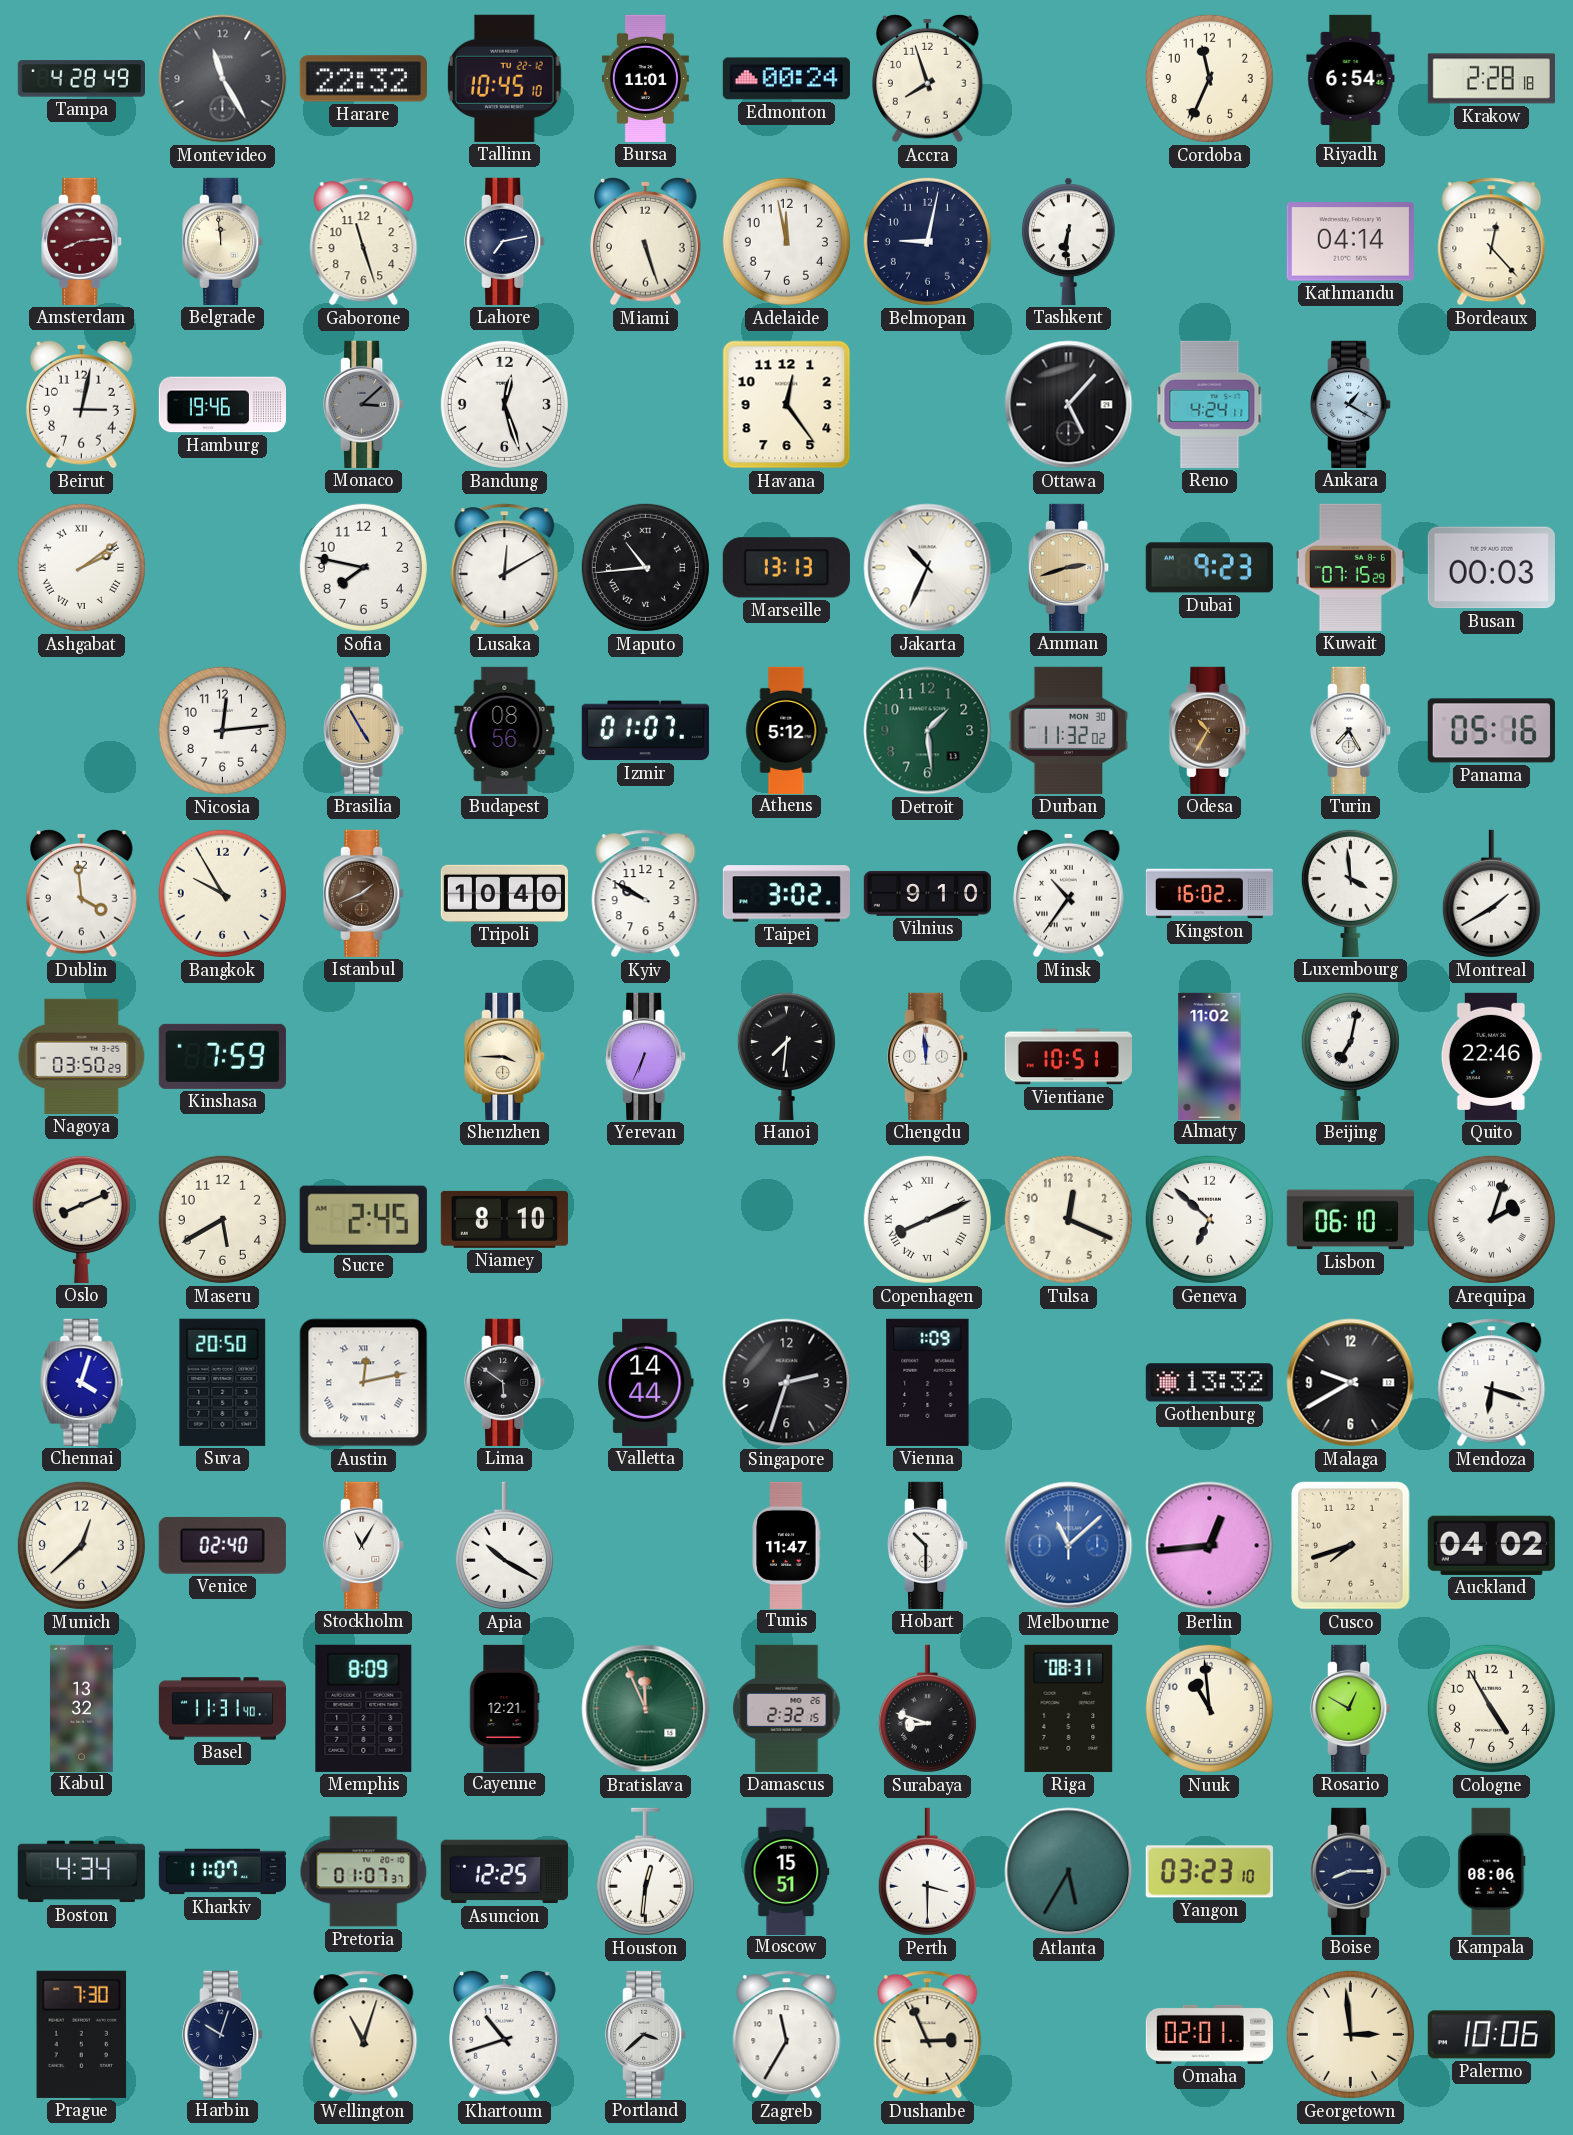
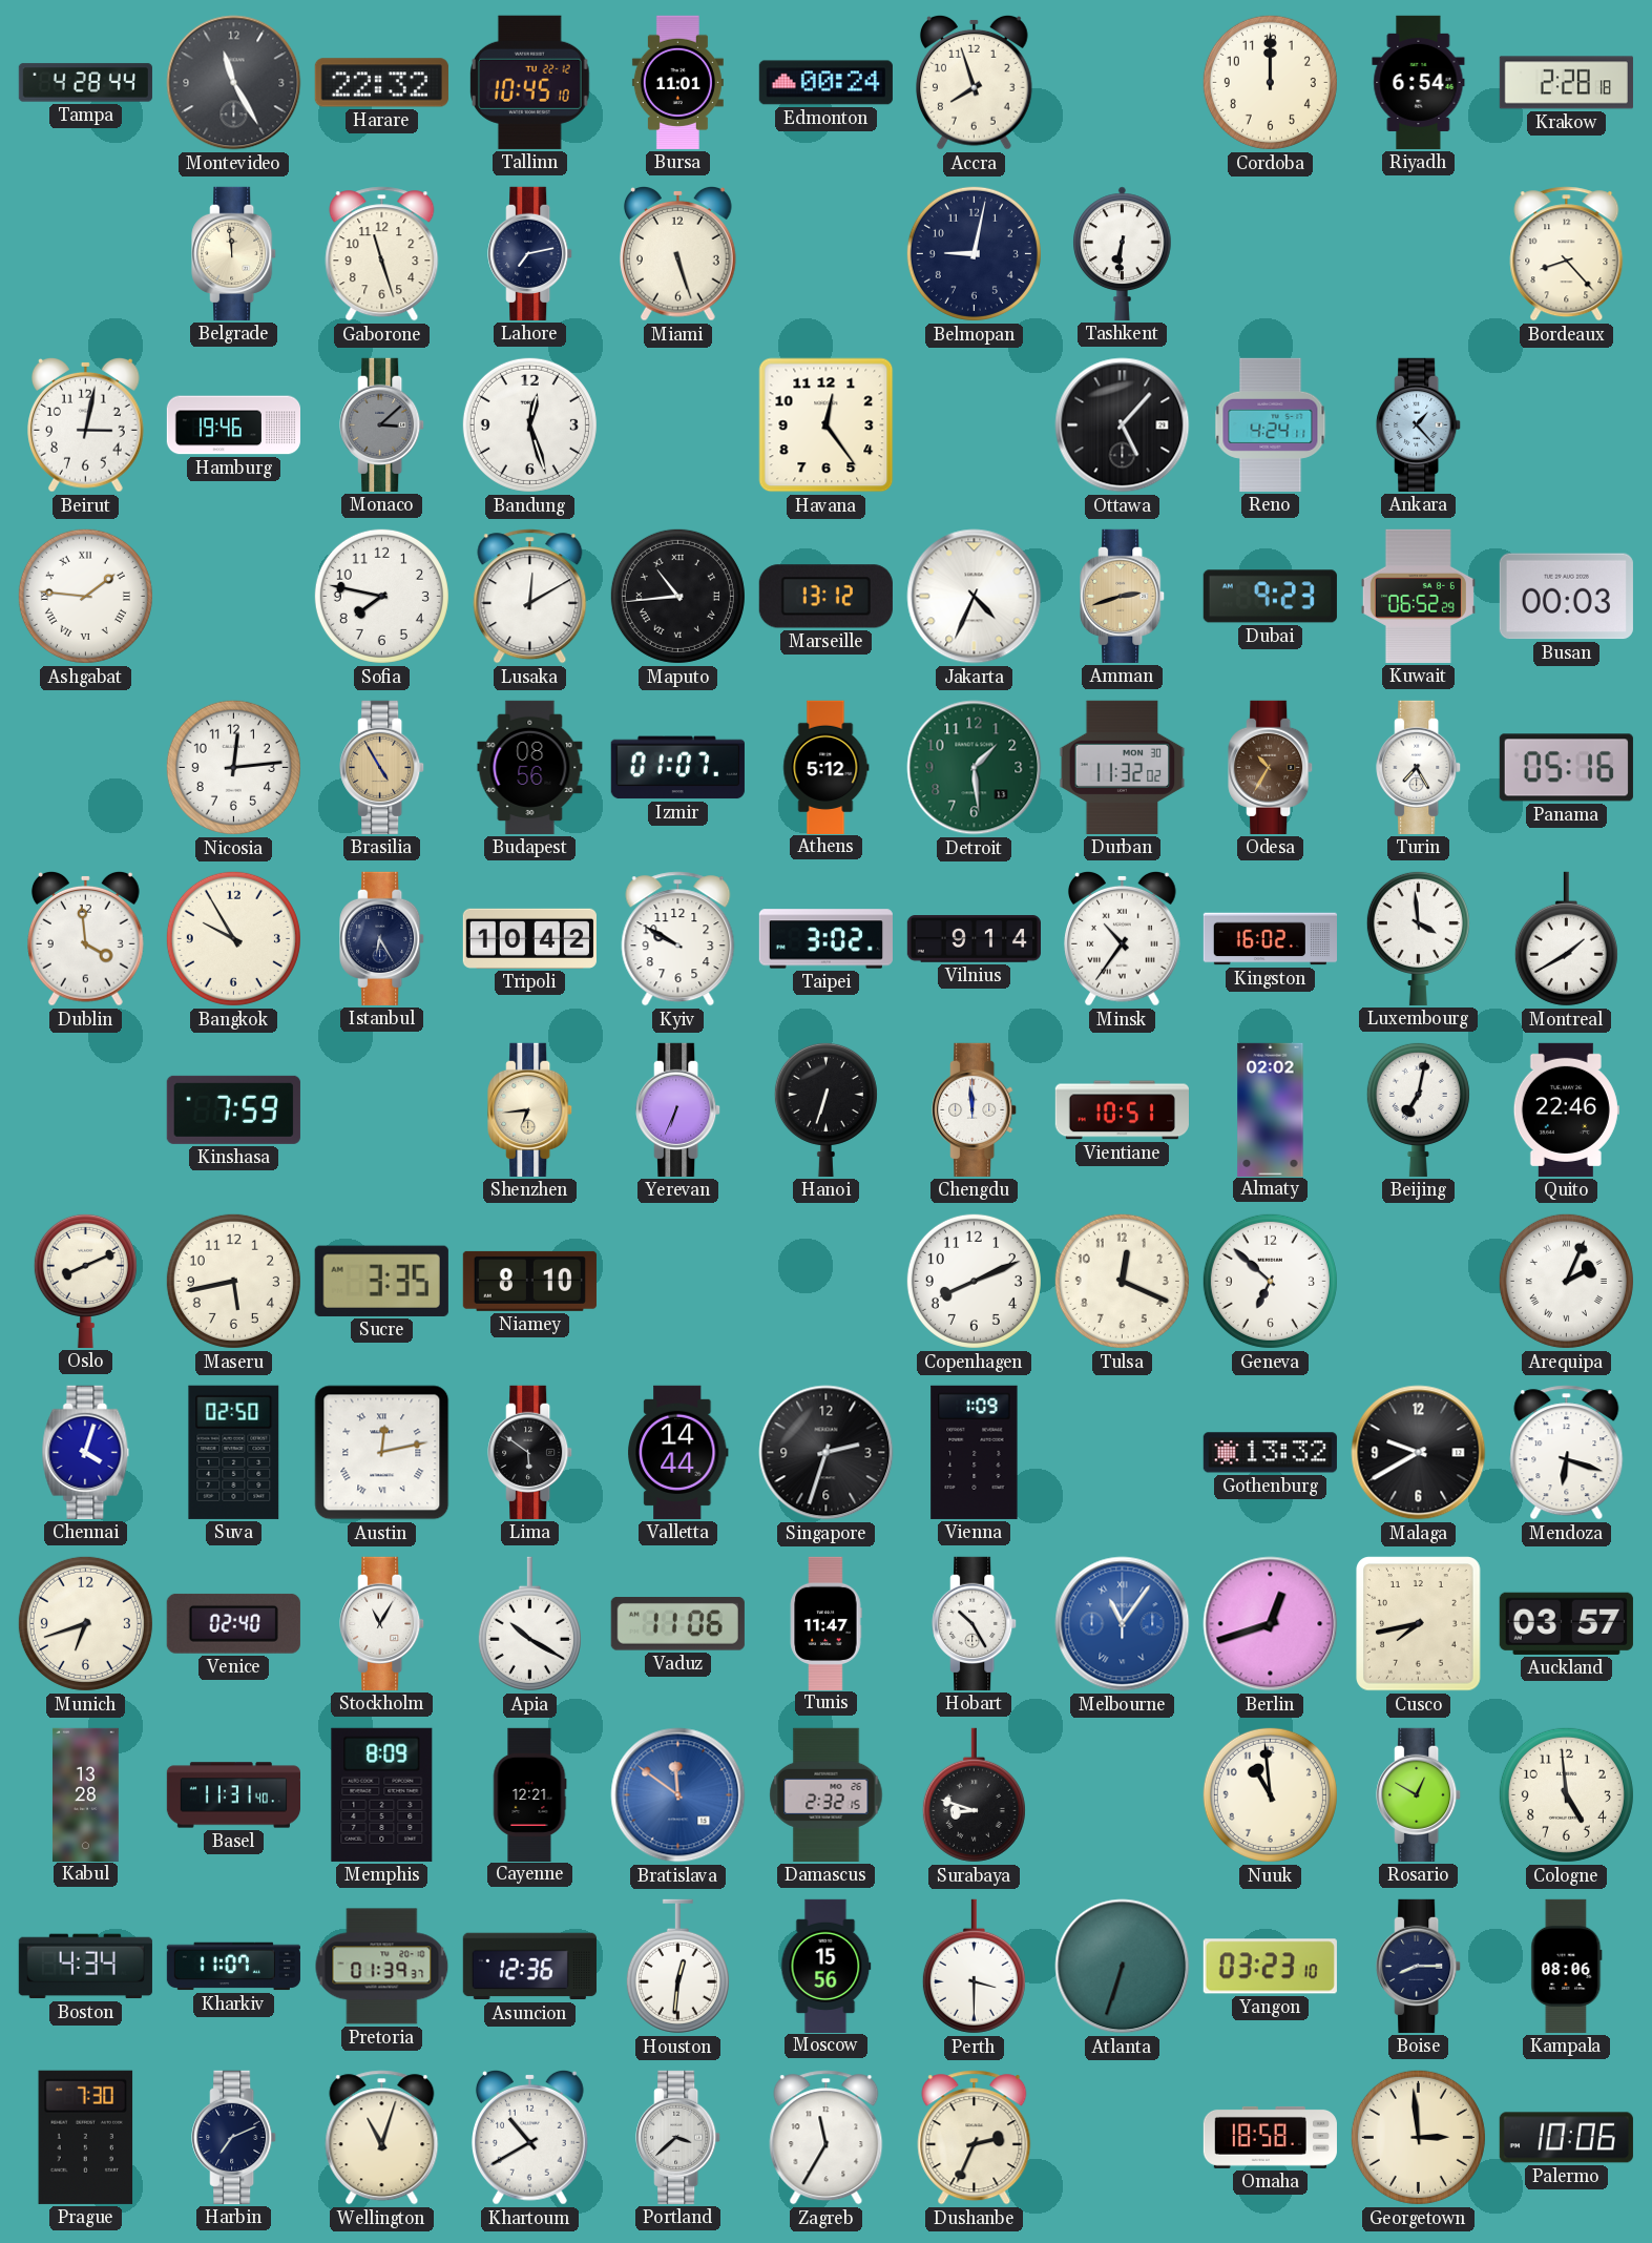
Tampa: 4:28:49 -> 4:28:44 (85, 83)
Cordoba: 11:34 -> 12:00 (1270, 82)
Amsterdam: 8:14 -> none (82, 241)
Adelaide: 11:58 -> none (786, 241)
Kathmandu: 04:14 -> none (1350, 242)
Bordeaux: 12:23 -> 8:23 (1567, 254)
Ankara: 1:20 -> 1:23 (1419, 424)
Ashgabat: 2:09 -> 1:46 (85, 596)
Marseille: 13:13 -> 13:12 (825, 597)
Jakarta: 10:34 -> 4:34 (975, 597)
Kuwait: 07:15 -> 06:52 (1418, 596)
Istanbul: 1:41 -> 6:25 (382, 938)
Istanbul dial: brown -> navy (382, 938)
Tripoli: 10:40 -> 10:42 (529, 938)
Vilnius: 9:10 -> 9:14 (974, 939)
Nagoya: 03:50 -> none (82, 1056)
Shenzhen: 3:45 -> 6:44 (530, 1109)
Hanoi: 7:31 -> 6:33 (825, 1109)
Almaty: 11:02 -> 02:02 (1271, 1109)
Maseru: 5:40 -> 5:43 (233, 1281)
Sucre: 2:45 -> 3:35 (381, 1281)
Copenhagen numerals: Roman -> Arabic (974, 1281)
Lisbon: 06:10 -> none (1350, 1220)
Arequipa: 2:03 -> 2:04 (1566, 1281)
Suva: 20:50 -> 02:50 (234, 1452)
Munich: 12:38 -> 6:42 (85, 1623)
Vaduz: none -> 11:06 (677, 1624)
Hobart: 10:30 -> 10:25 (975, 1623)
Melbourne: 11:08 -> 11:06 (1123, 1624)
Berlin: 12:44 -> 12:42 (1271, 1624)
Cusco: 7:42 -> 7:43 (1419, 1624)
Auckland: 04:02 -> 03:57 (1566, 1623)
Kabul: 13:32 -> 13:28 (85, 1794)
Bratislava: 11:56 -> 11:51 (678, 1795)
Bratislava dial: green -> blue (678, 1795)
Riga: 08:31 -> none (1069, 1708)
Cologne: 4:55 -> 4:59 (1566, 1794)
Pretoria: 01:07 -> 01:39 (382, 1967)
Asuncion: 12:25 -> 12:36 (529, 1967)
Moscow: 15:51 -> 15:56 (827, 1966)
Atlanta: 5:35 -> 6:33 (1123, 1967)
Harbin: 10:03 -> 7:11 (234, 2137)
Khartoum: 10:42 -> 10:40 (530, 2137)
Dushanbe: 2:56 -> 2:34 (975, 2138)
Omaha: 02:01 -> 18:58 (1270, 2137)
